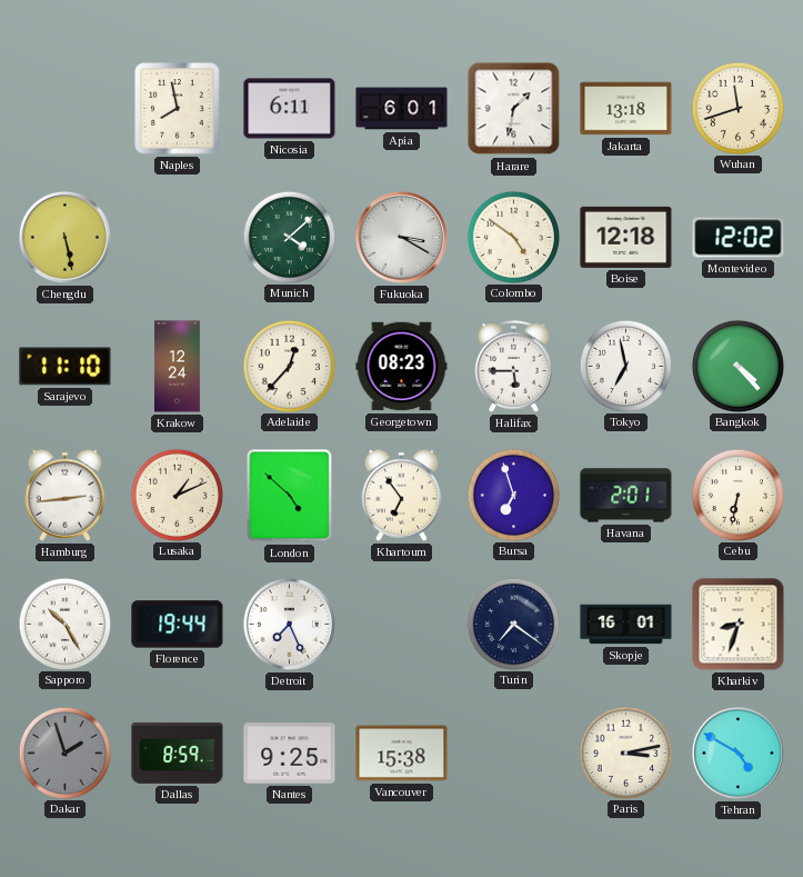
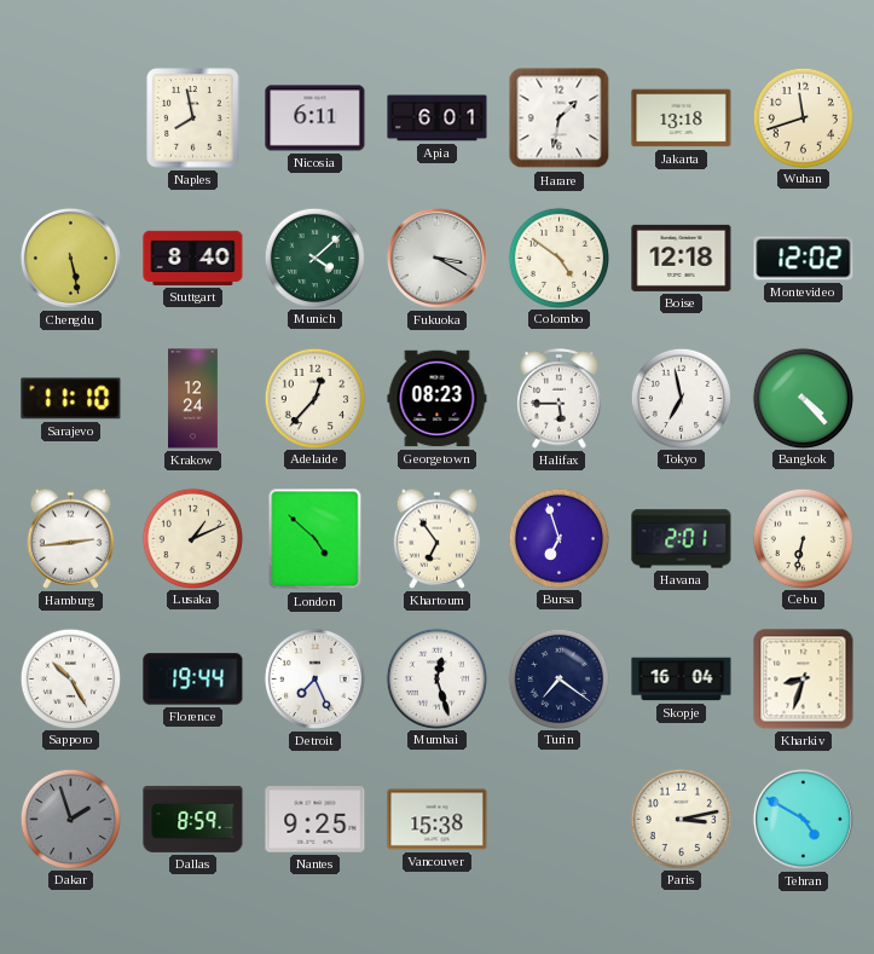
Stuttgart: none -> 8:40 (193, 258)
Mumbai: none -> 12:27 (436, 678)
Skopje: 16:01 -> 16:04 (682, 680)
